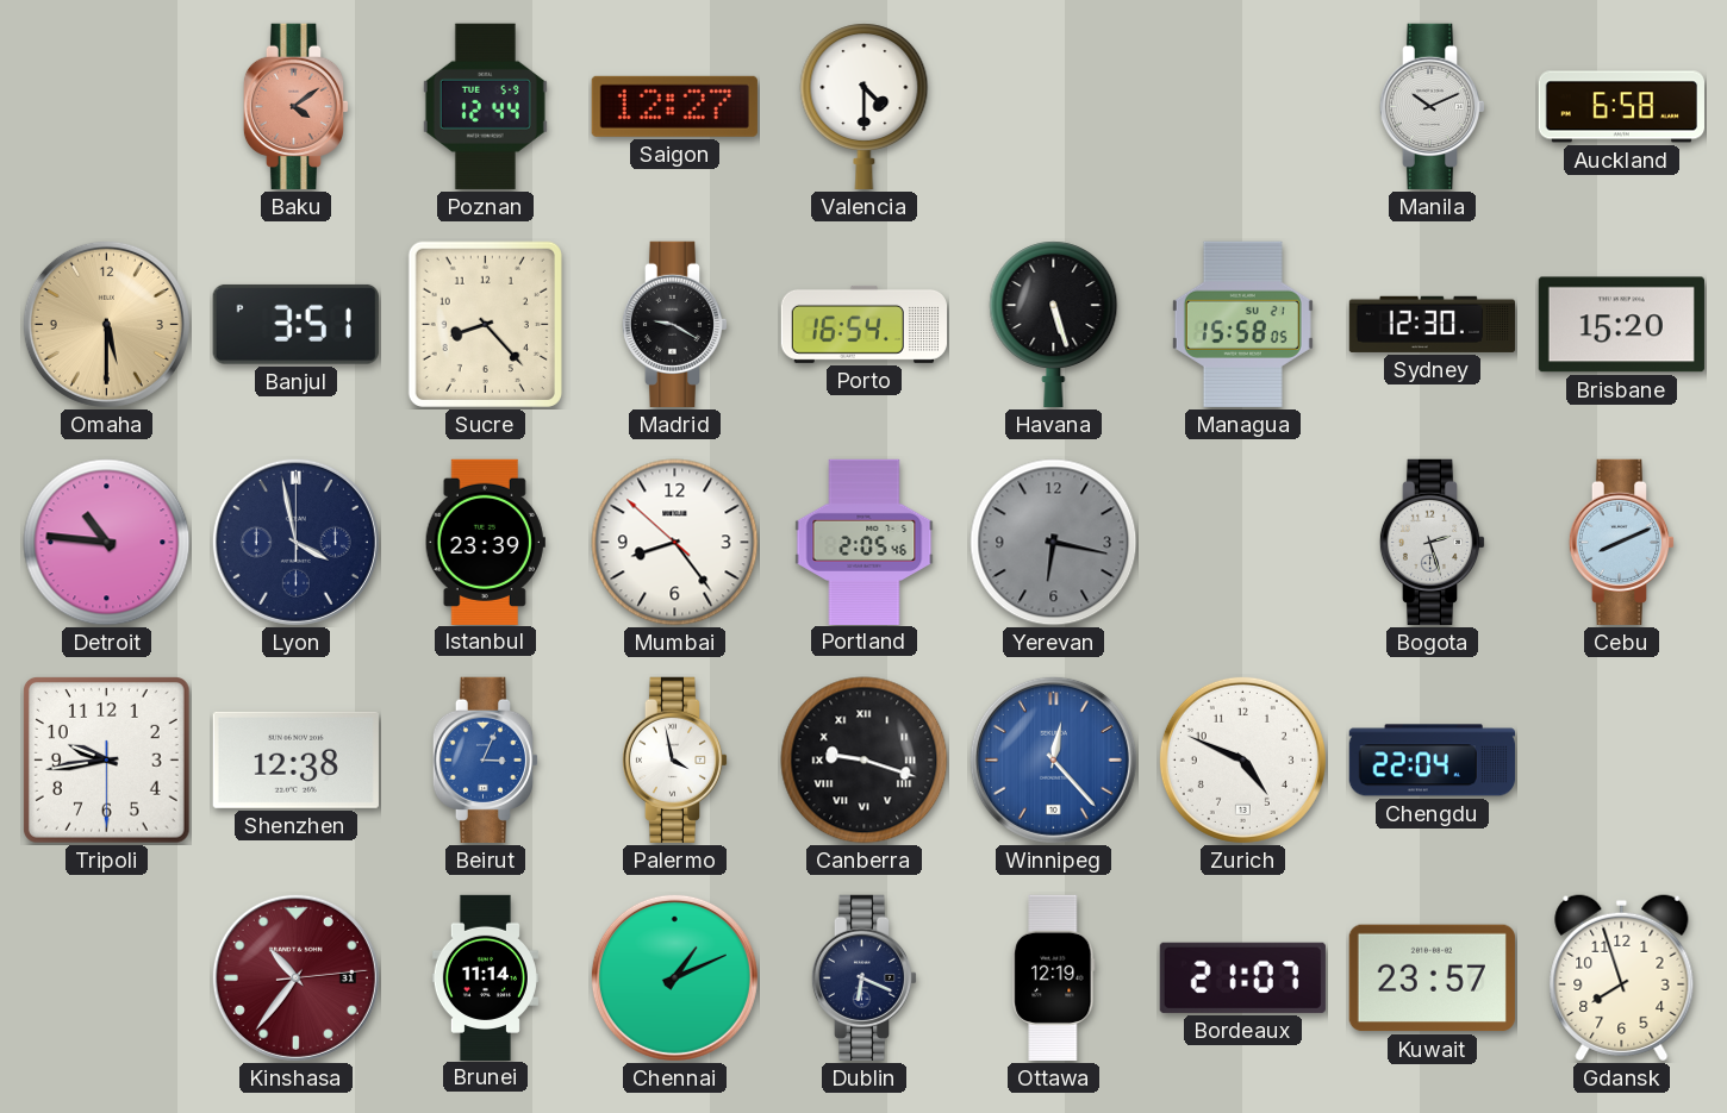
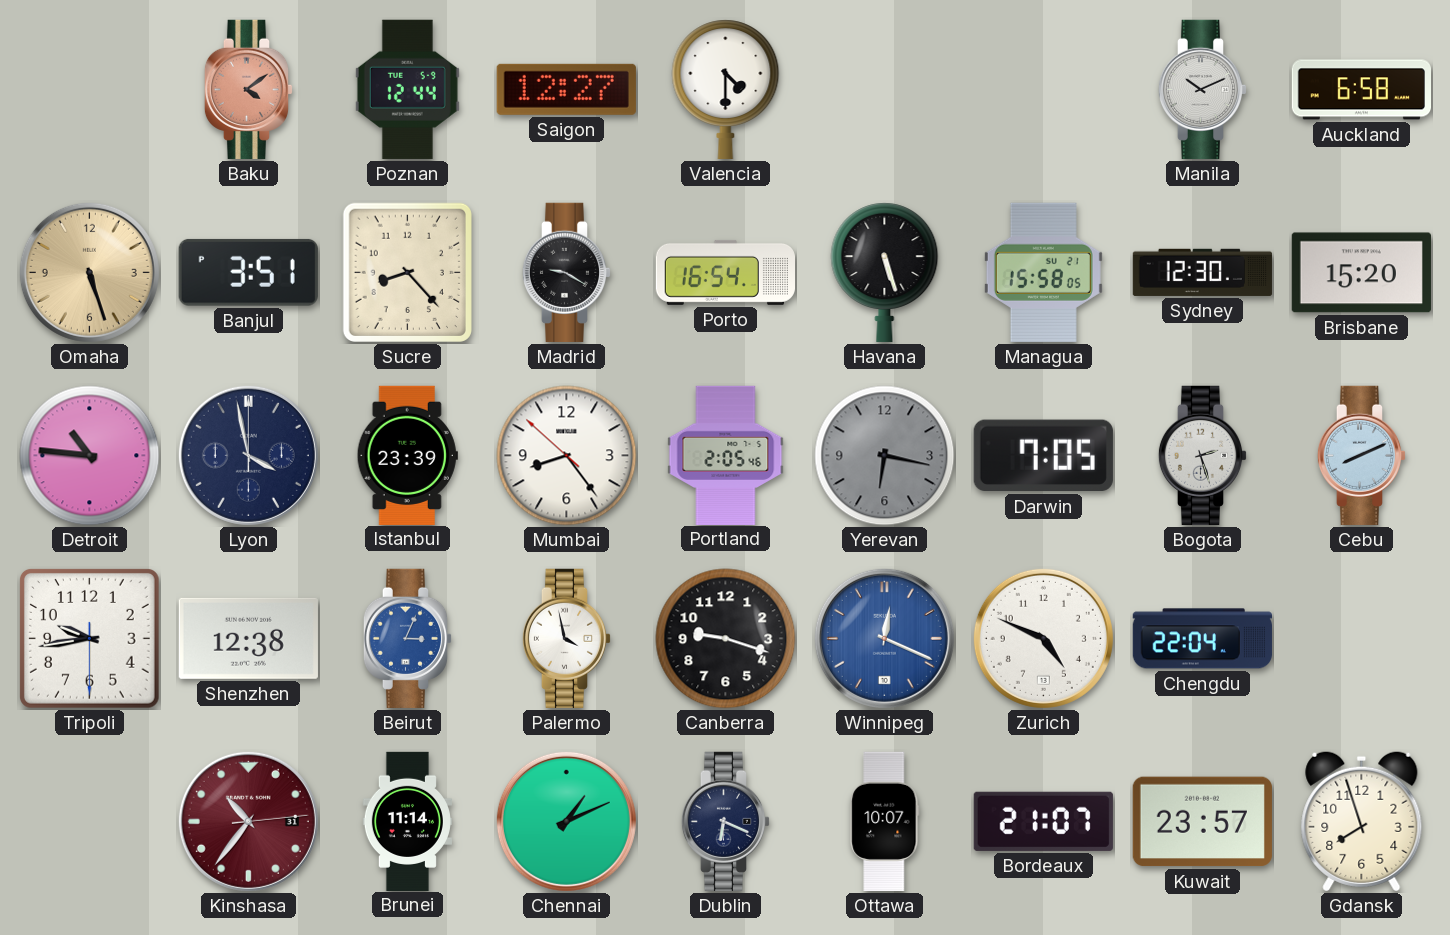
Omaha: 5:30 -> 5:27 (89, 272)
Darwin: none -> 7:05 (1043, 456)
Canberra numerals: Roman -> Arabic (726, 639)
Winnipeg: 12:23 -> 12:19 (884, 638)
Ottawa: 12:19 -> 10:07 (885, 821)
